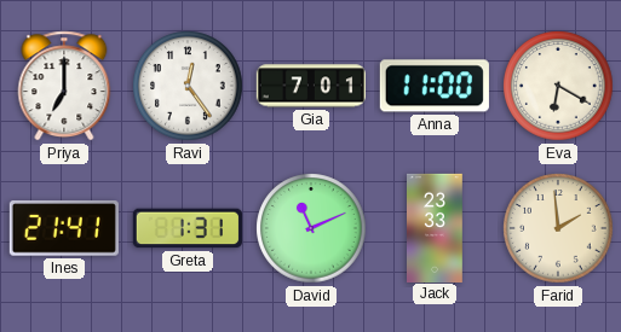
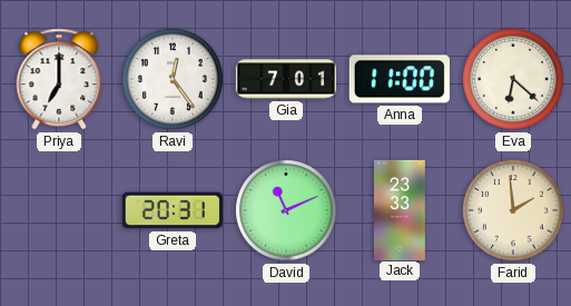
Eva: 6:20 -> 6:22 (513, 79)
Ines: 21:41 -> none (64, 229)
Greta: 1:31 -> 20:31 (173, 210)
